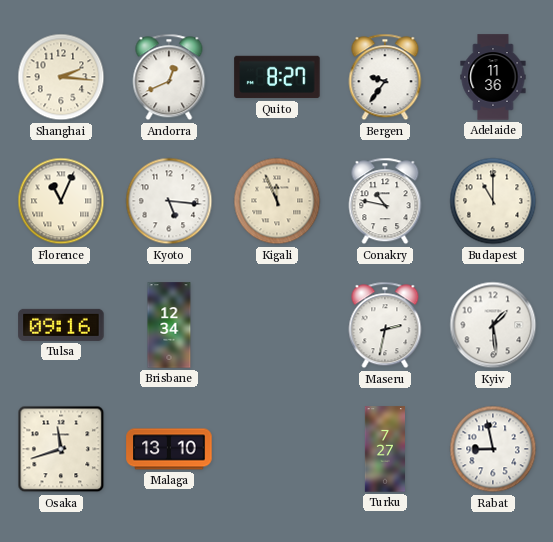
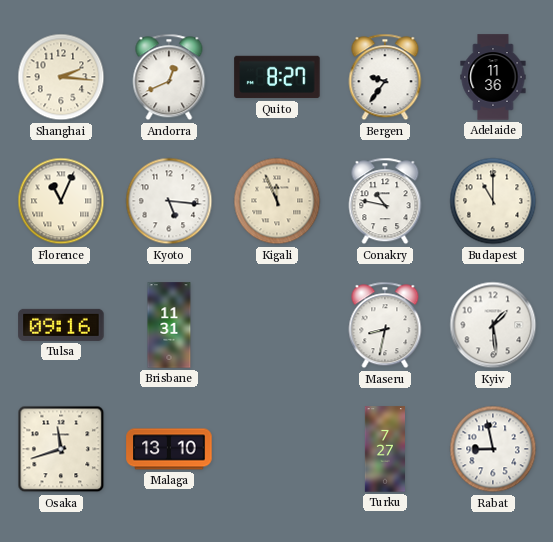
Brisbane: 12:34 -> 11:31 (169, 325)
Maseru: 2:32 -> 8:32 (385, 325)
